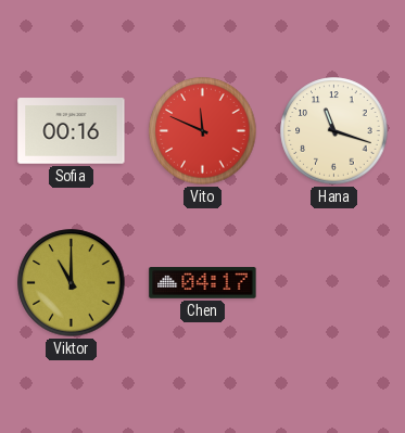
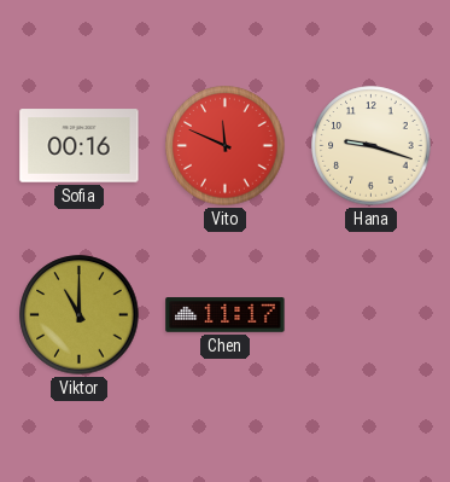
Hana: 11:18 -> 9:18 (372, 146)
Chen: 04:17 -> 11:17 (226, 315)
